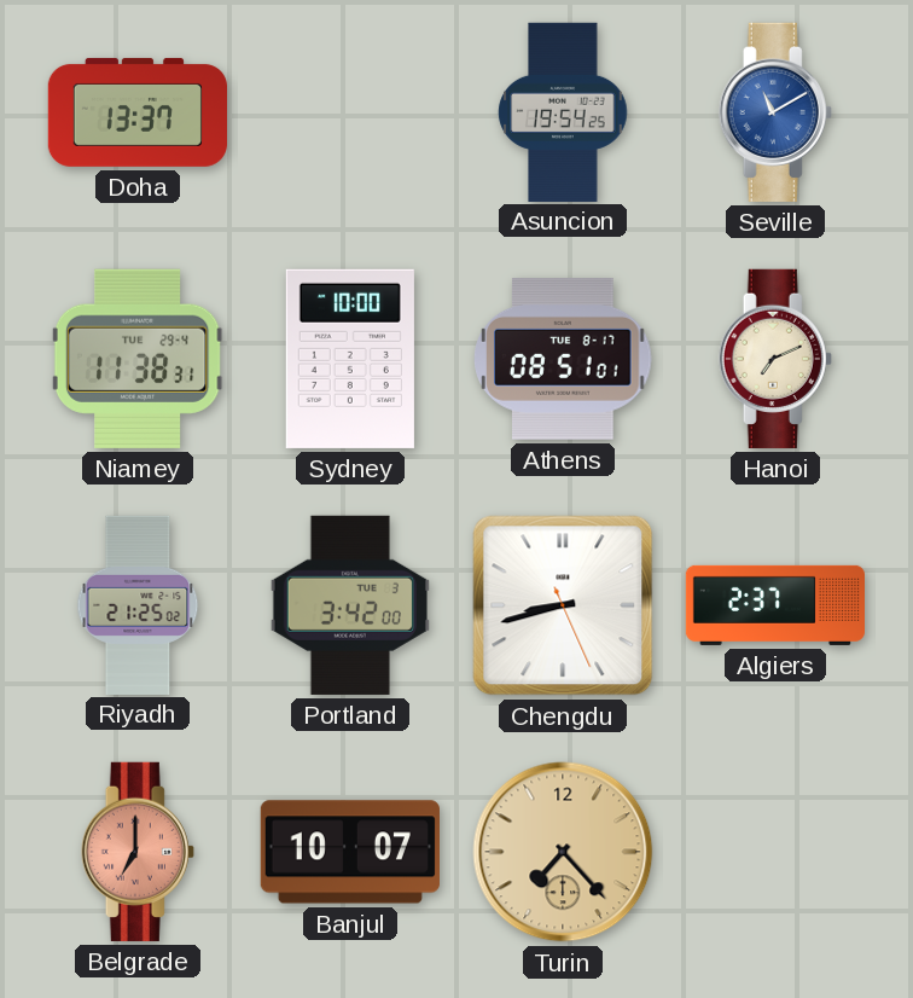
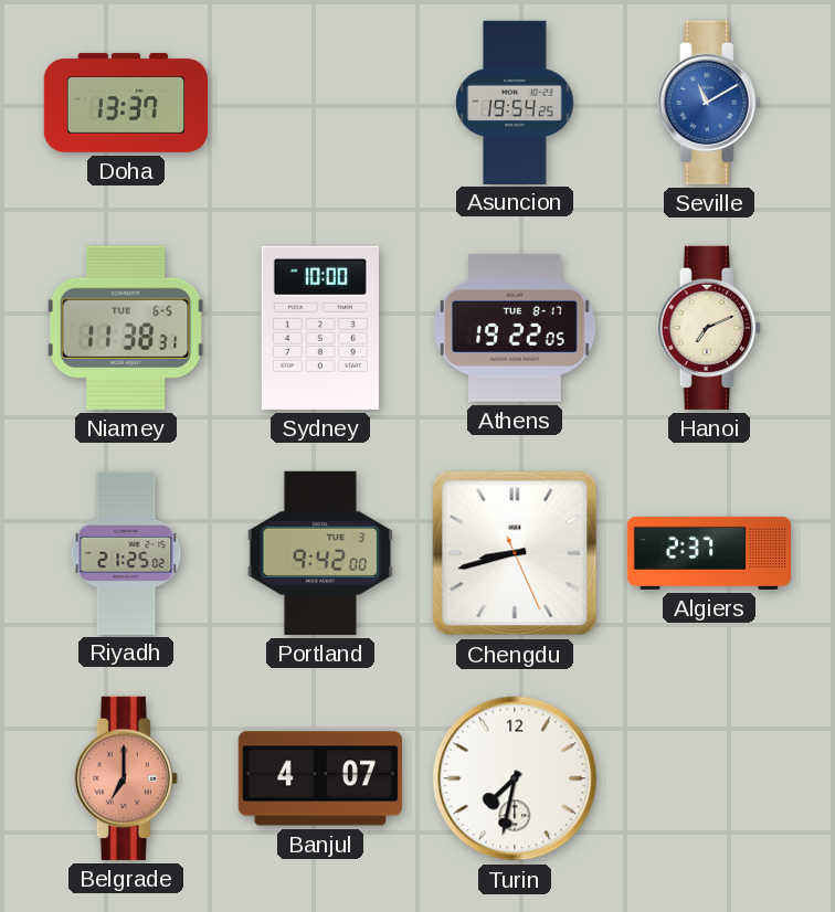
Niamey date: TUE 29-4 -> TUE 6-5 (126, 328)
Athens: 08:51 -> 19:22 (515, 328)
Portland: 3:42 -> 9:42 (320, 553)
Banjul: 10:07 -> 4:07 (320, 778)
Turin: 7:23 -> 7:32 (515, 778)
Turin dial: champagne -> white (515, 778)
